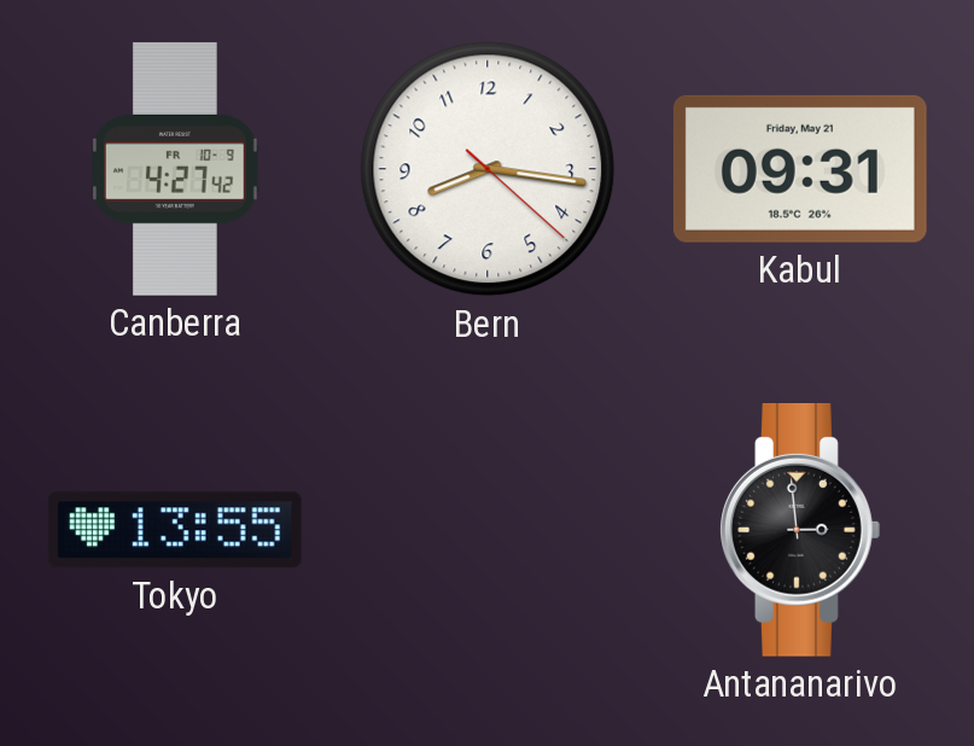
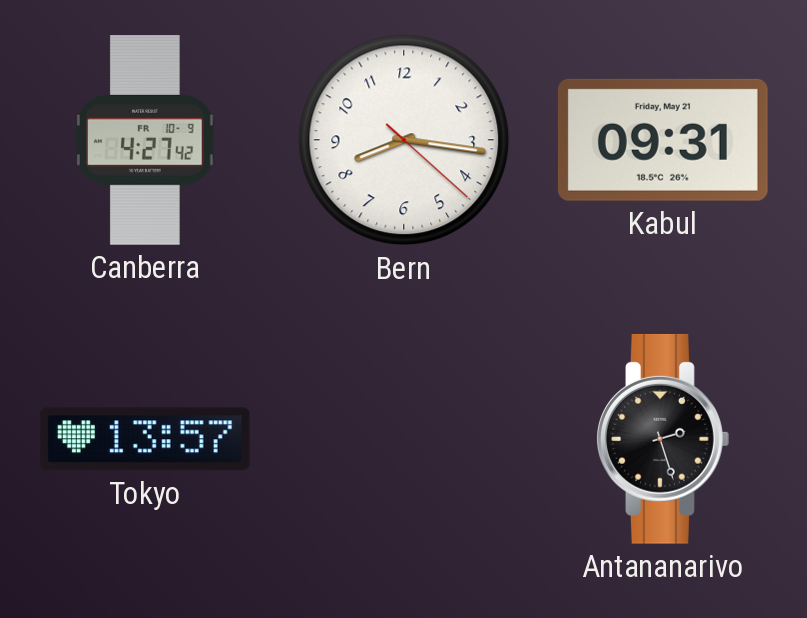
Tokyo: 13:55 -> 13:57 (145, 439)
Antananarivo: 2:59 -> 2:27 (663, 439)
